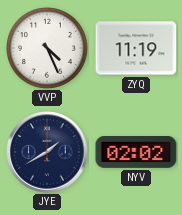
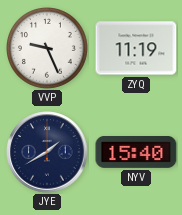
VVP: 4:26 -> 9:26 (48, 49)
NYV: 02:02 -> 15:40 (136, 153)
